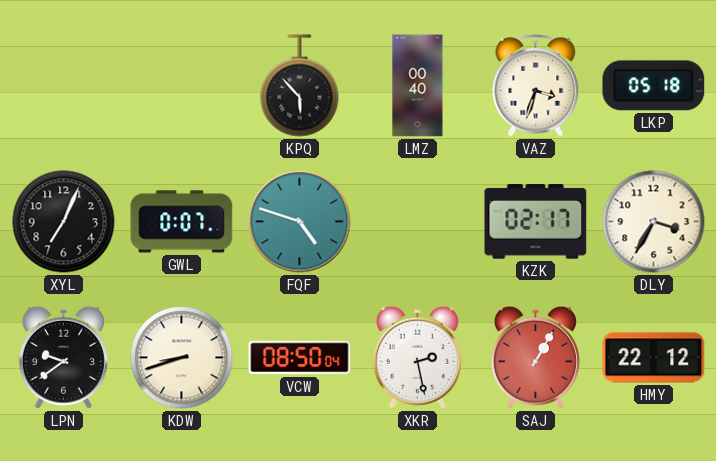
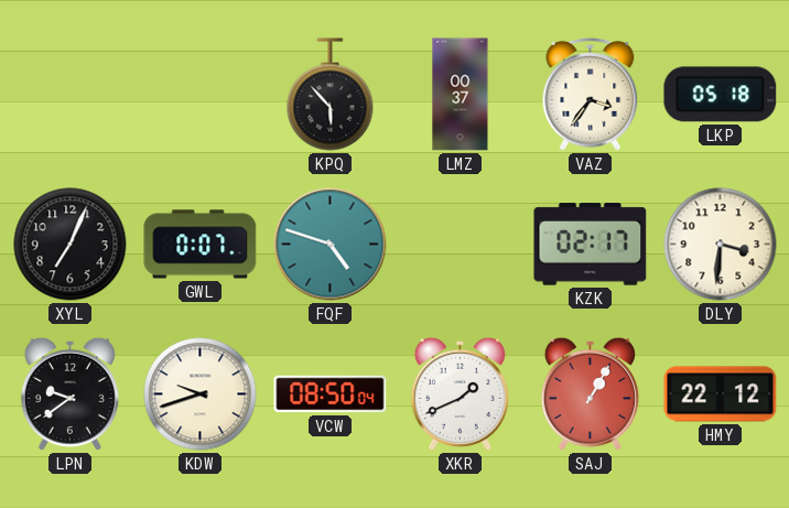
LMZ: 00:40 -> 00:37 (461, 95)
VAZ: 3:33 -> 3:36 (591, 95)
DLY: 3:35 -> 3:31 (721, 245)
KDW: 8:42 -> 9:42 (201, 394)
XKR: 2:28 -> 1:41 (460, 393)
